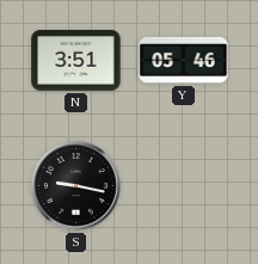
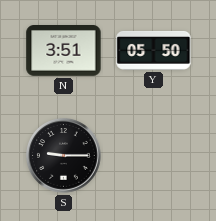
Y: 05:46 -> 05:50 (154, 50)
S: 9:17 -> 9:15 (64, 156)
